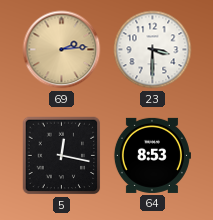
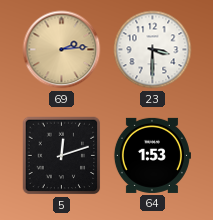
5: 12:17 -> 12:12 (62, 156)
64: 8:53 -> 1:53 (152, 155)
